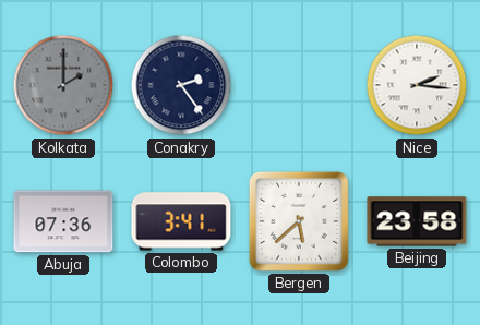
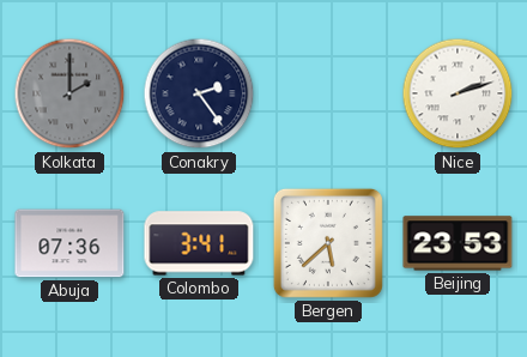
Nice: 2:16 -> 2:12 (458, 93)
Beijing: 23:58 -> 23:53 (458, 243)
